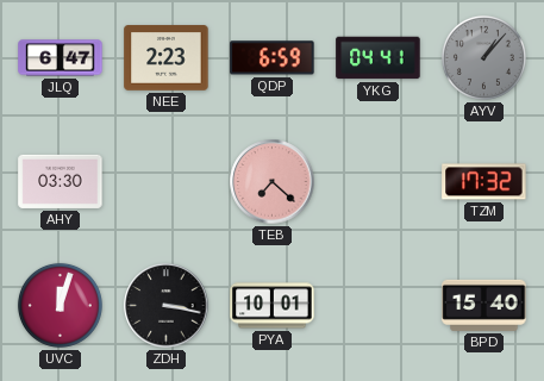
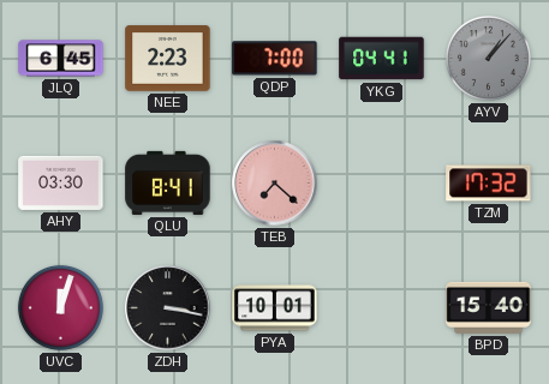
JLQ: 6:47 -> 6:45 (61, 59)
QDP: 6:59 -> 7:00 (275, 59)
QLU: none -> 8:41 (168, 182)
